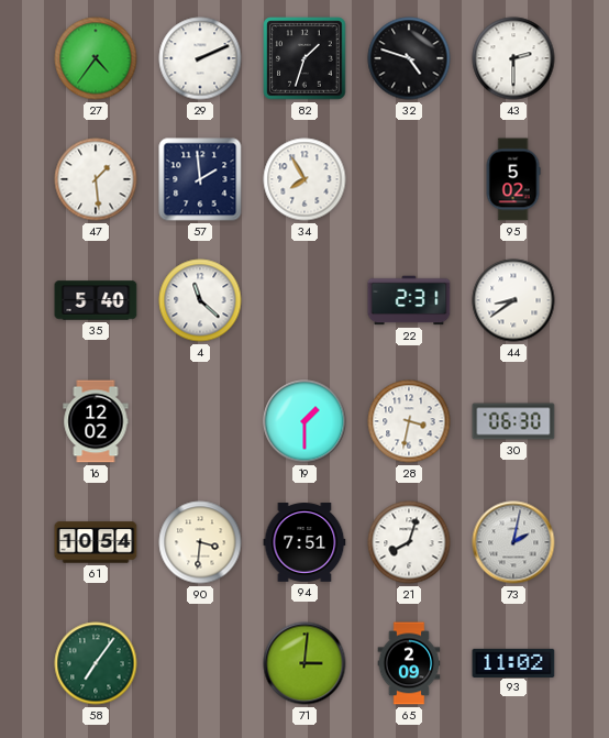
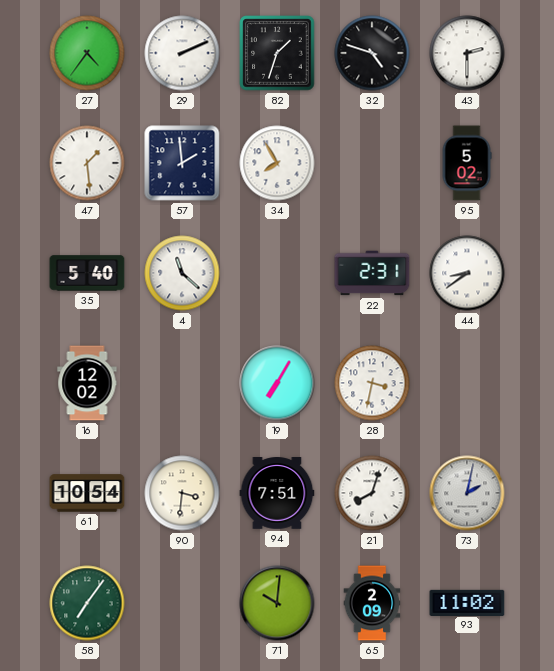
19: 1:30 -> 7:05 (277, 383)
30: 06:30 -> none (513, 421)
71: 3:01 -> 10:01 (277, 603)
